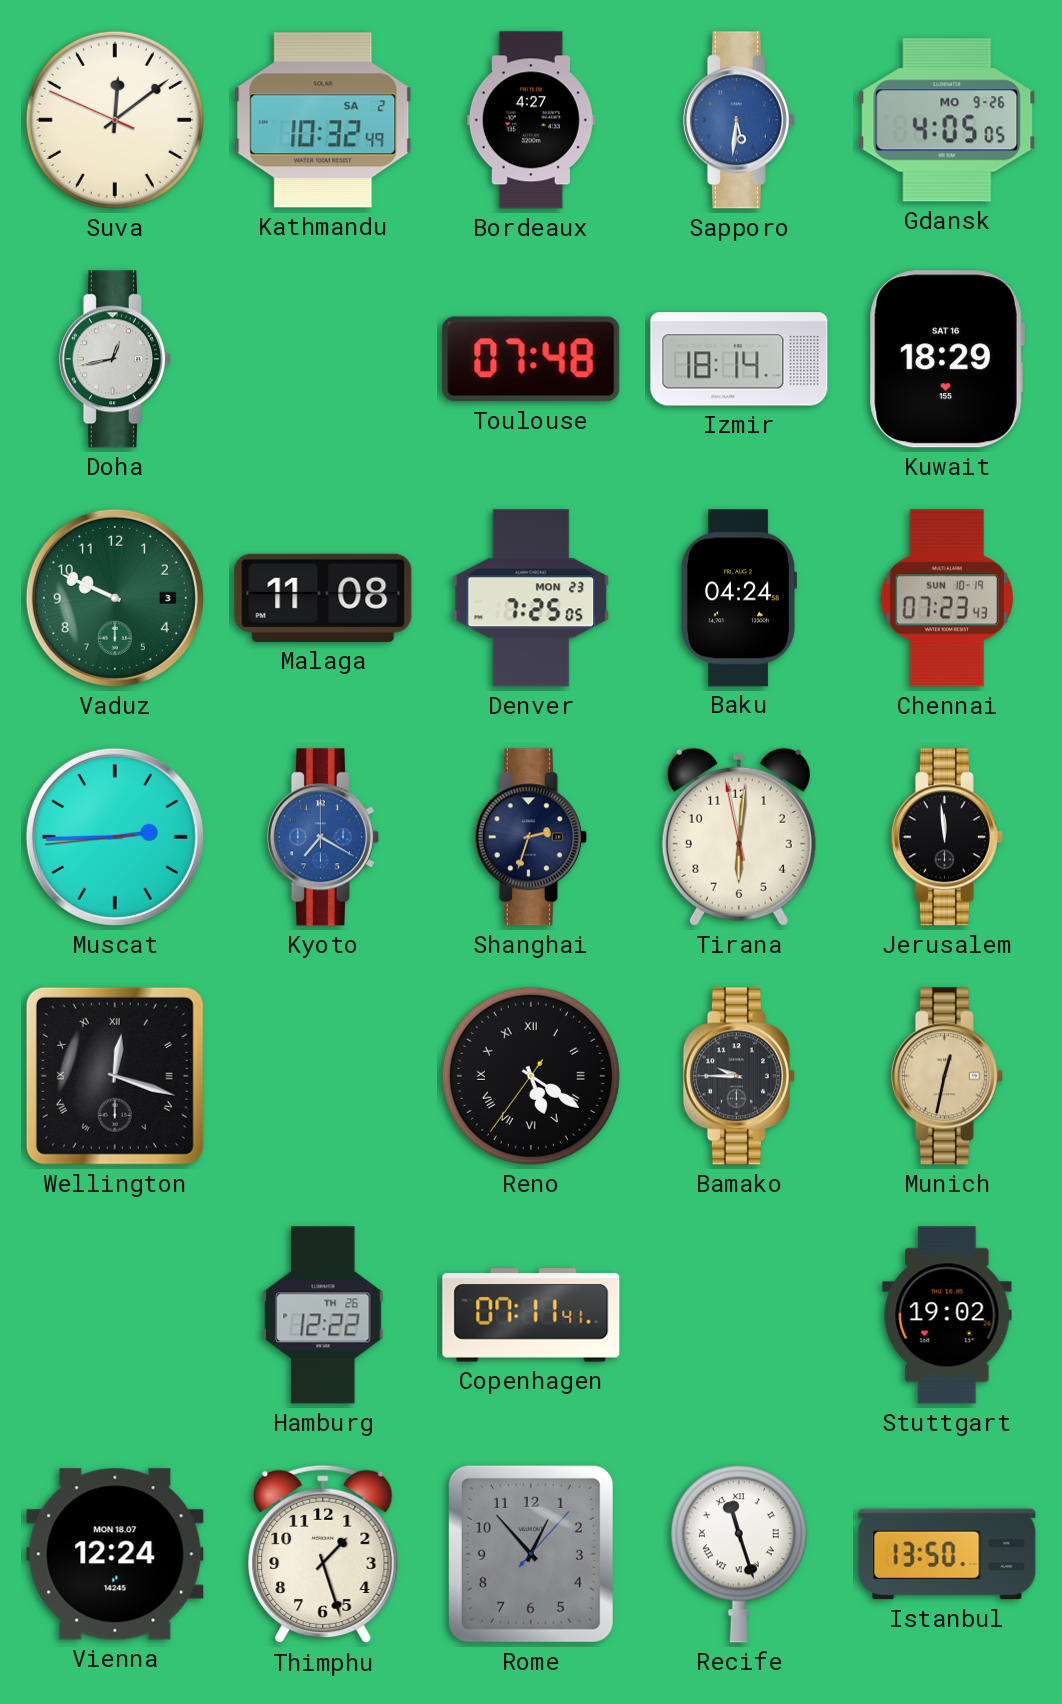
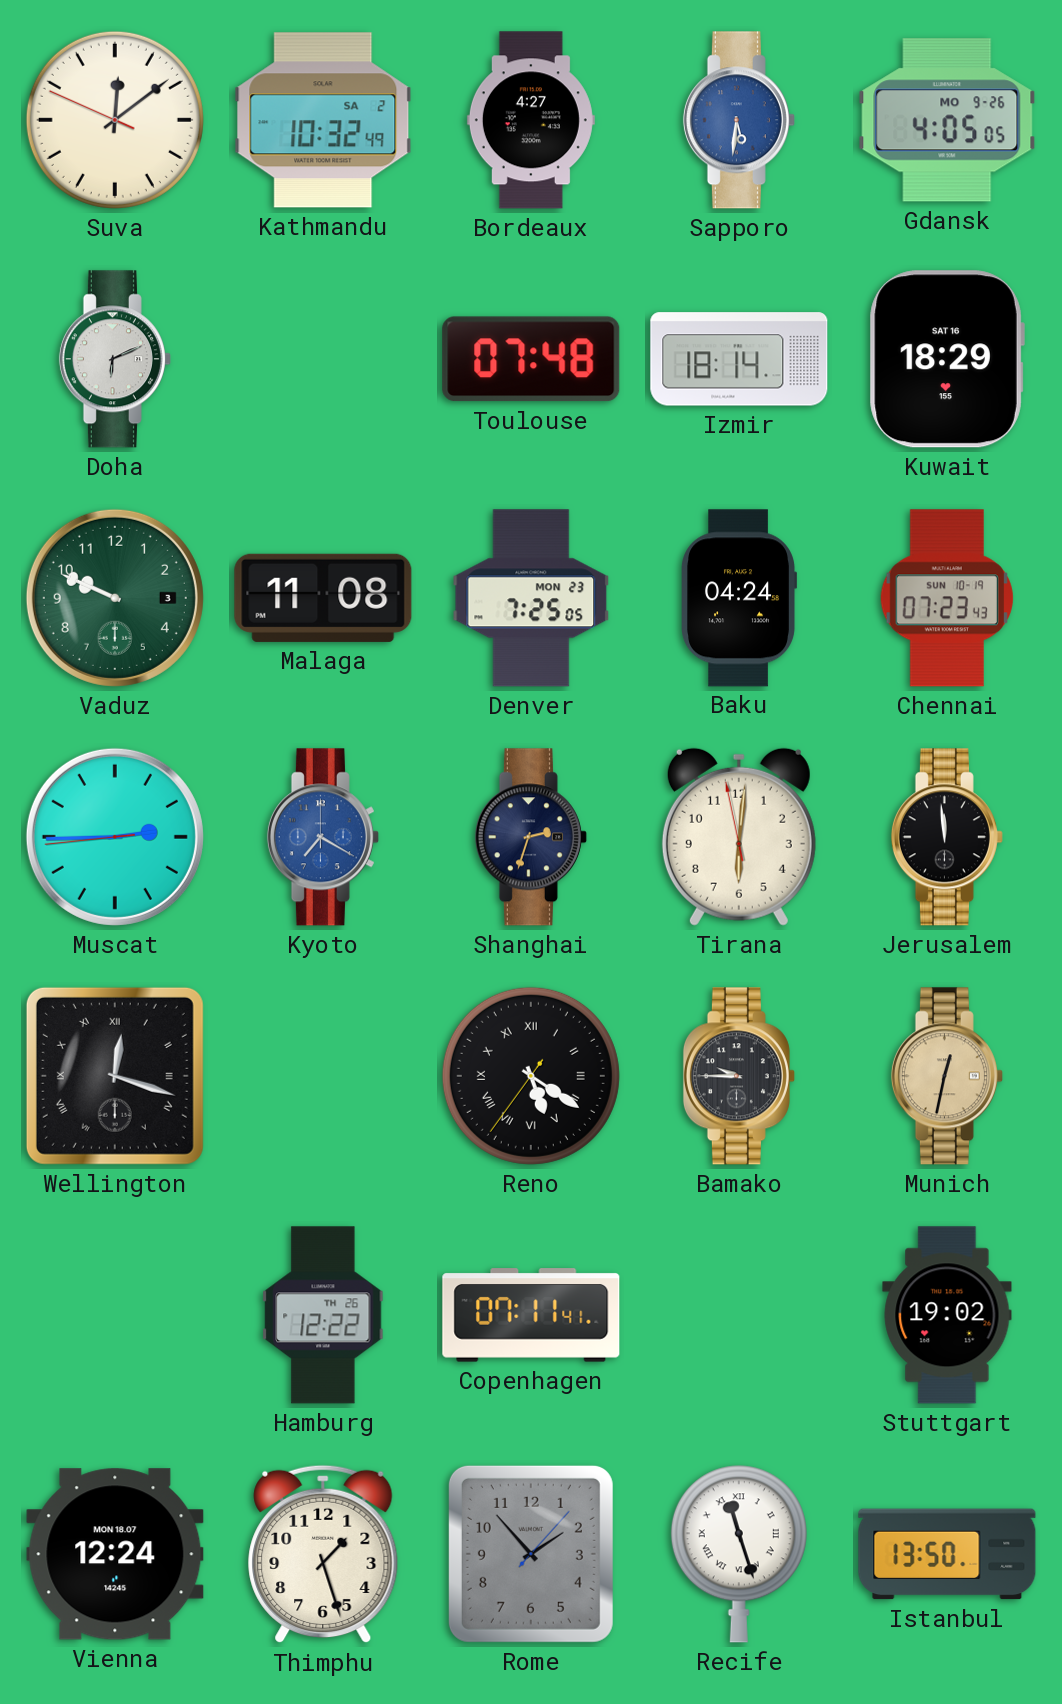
Doha: 12:43 -> 6:11 (115, 359)
Rome: 12:53 -> 1:53 (531, 1554)
